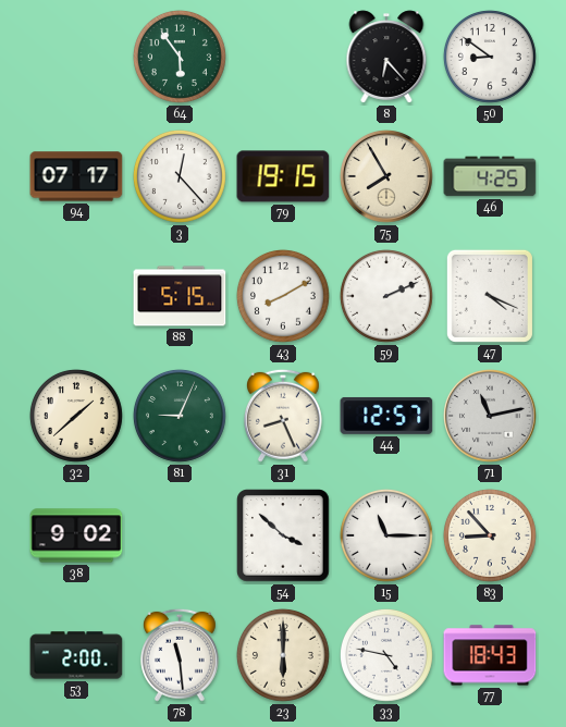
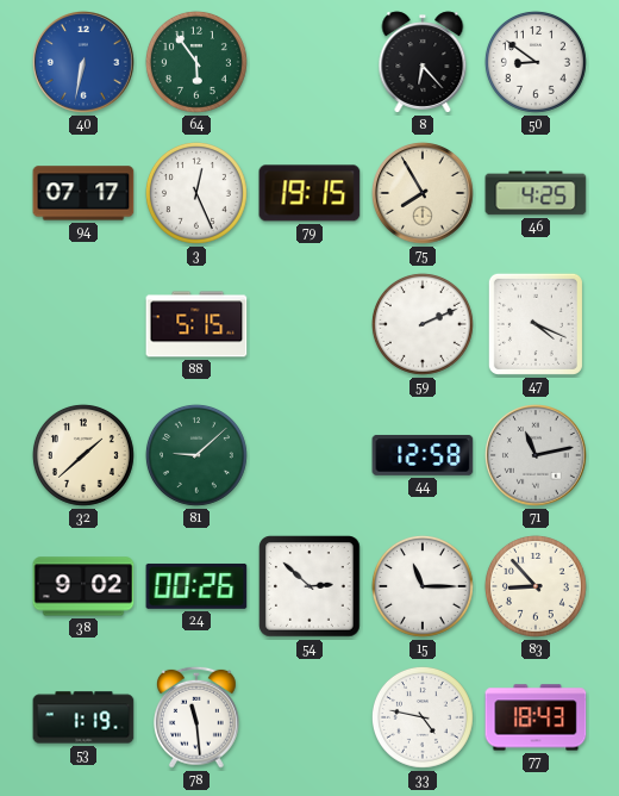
40: none -> 6:32 (85, 63)
3: 12:23 -> 12:26 (196, 193)
43: 8:10 -> none (283, 296)
81: 9:04 -> 9:08 (196, 455)
31: 8:26 -> none (283, 416)
44: 12:57 -> 12:58 (423, 455)
24: none -> 00:26 (196, 586)
54: 3:52 -> 2:52 (309, 586)
53: 2:00 -> 1:19 (83, 717)
23: 6:00 -> none (283, 655)
